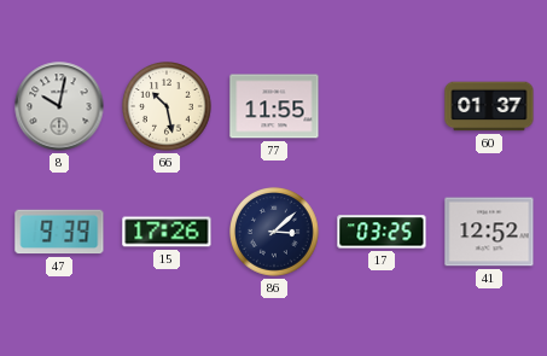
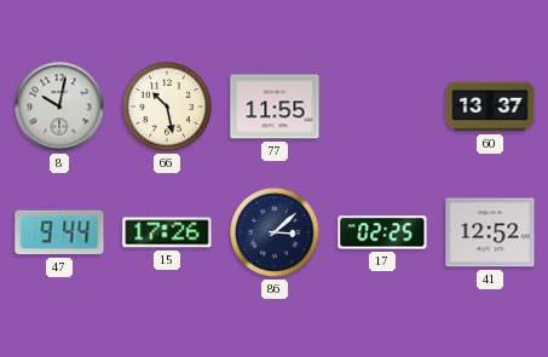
60: 01:37 -> 13:37 (490, 106)
47: 9:39 -> 9:44 (59, 232)
17: 03:25 -> 02:25 (382, 232)
